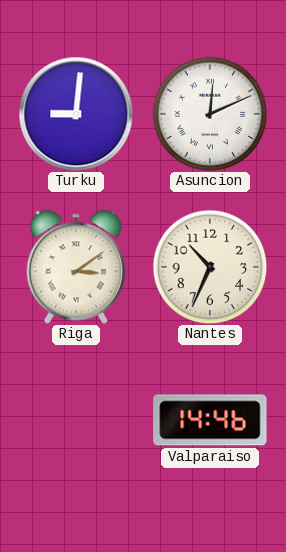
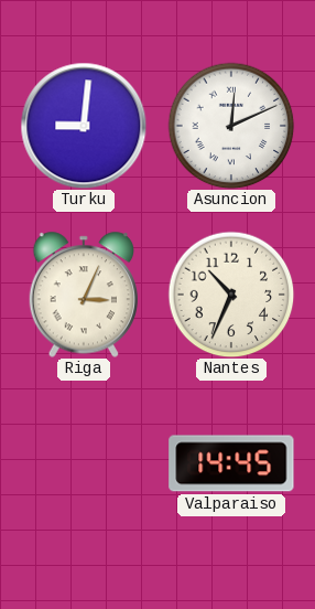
Riga: 3:09 -> 3:04 (83, 295)
Valparaiso: 14:46 -> 14:45 (231, 463)
